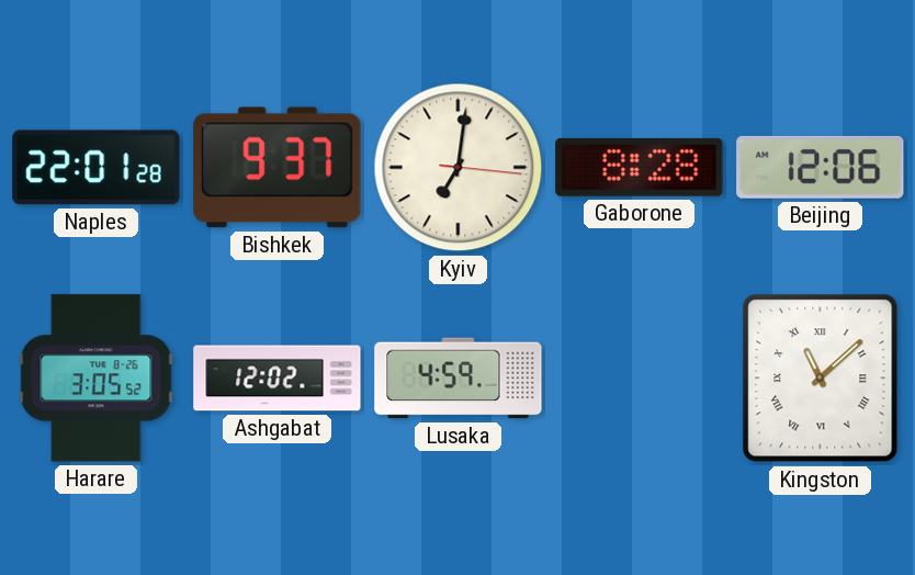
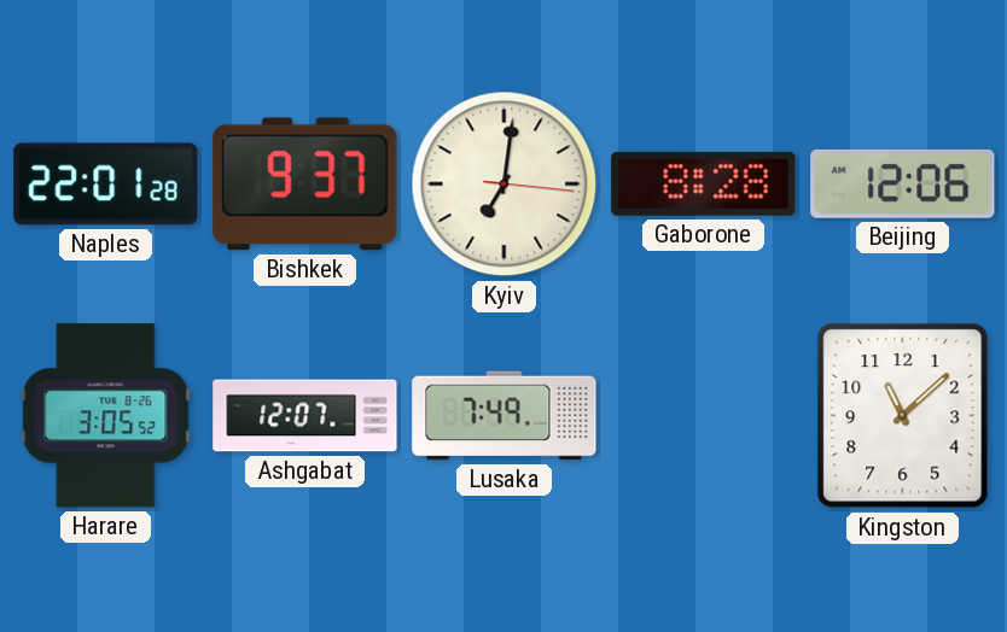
Ashgabat: 12:02 -> 12:07 (305, 416)
Lusaka: 4:59 -> 7:49 (505, 416)
Kingston numerals: Roman -> Arabic (903, 416)
